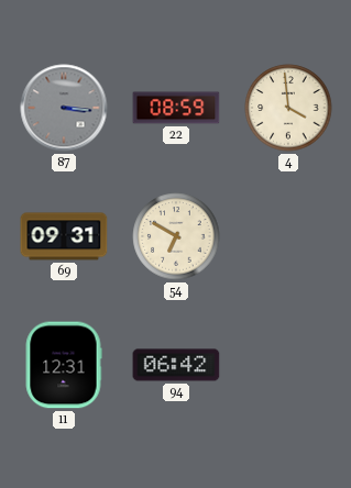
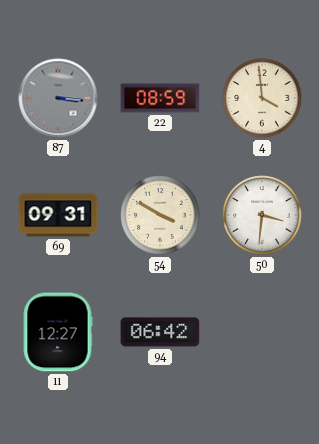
54: 6:50 -> 3:50 (160, 215)
50: none -> 3:31 (262, 215)
11: 12:31 -> 12:27 (58, 332)
